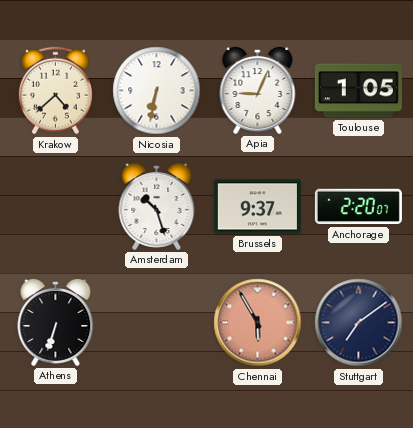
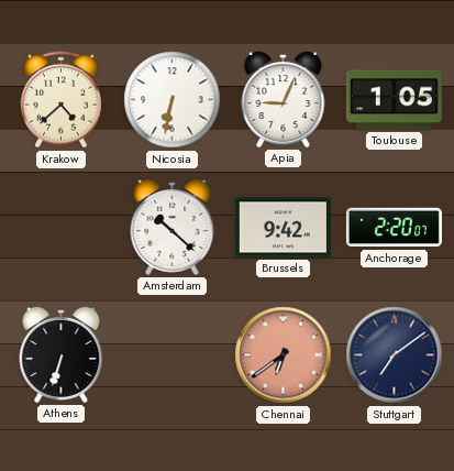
Amsterdam: 10:27 -> 10:22 (173, 227)
Brussels: 9:37 -> 9:42 (283, 228)
Chennai: 5:55 -> 6:39 (284, 355)
